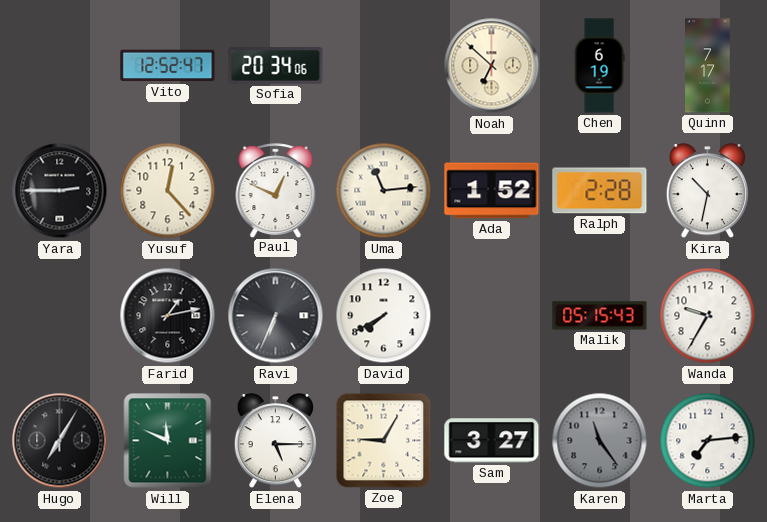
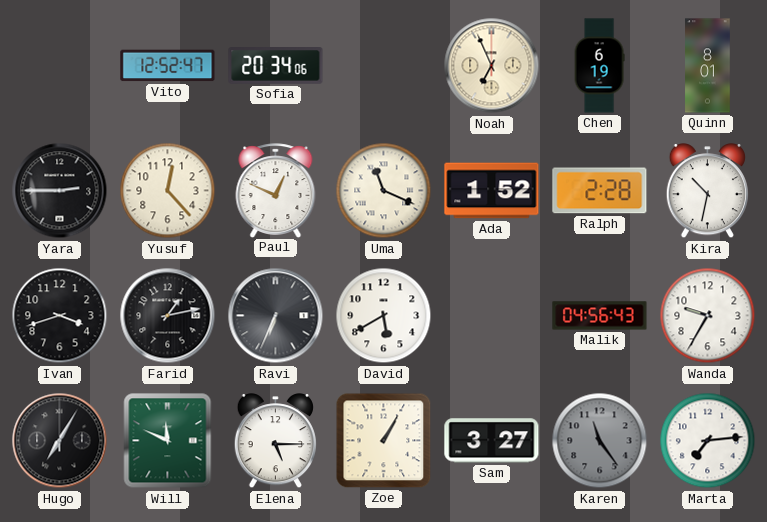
Noah: 6:52 -> 6:56 (492, 66)
Quinn: 7:17 -> 8:01 (708, 66)
Uma: 11:14 -> 11:19 (384, 191)
Ivan: none -> 3:42 (60, 316)
David: 7:40 -> 5:40 (384, 316)
Malik: 05:15 -> 04:56 (600, 316)
Zoe: 9:05 -> 1:05 (384, 441)
